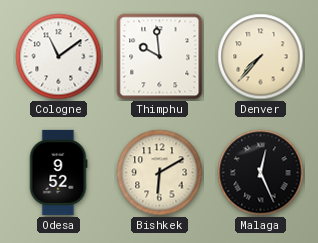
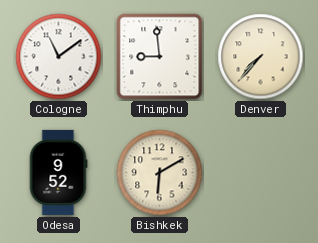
Thimphu: 9:59 -> 8:59 (160, 57)
Malaga: 12:26 -> none (261, 173)
